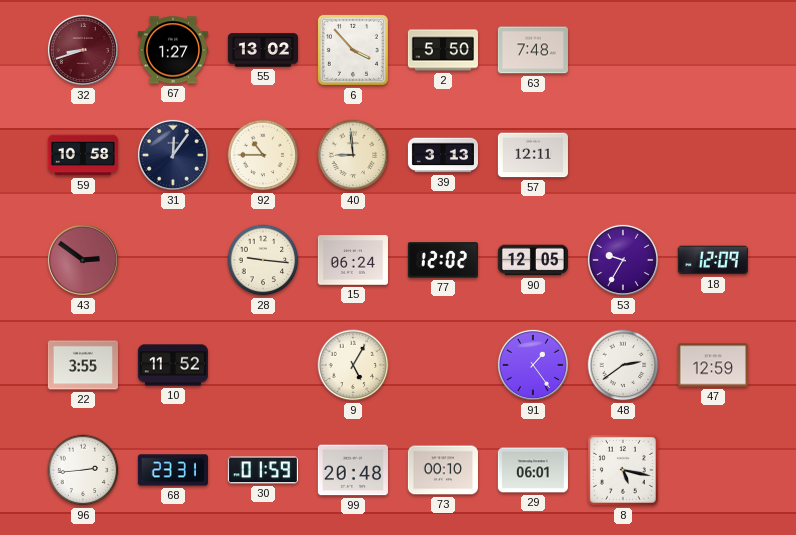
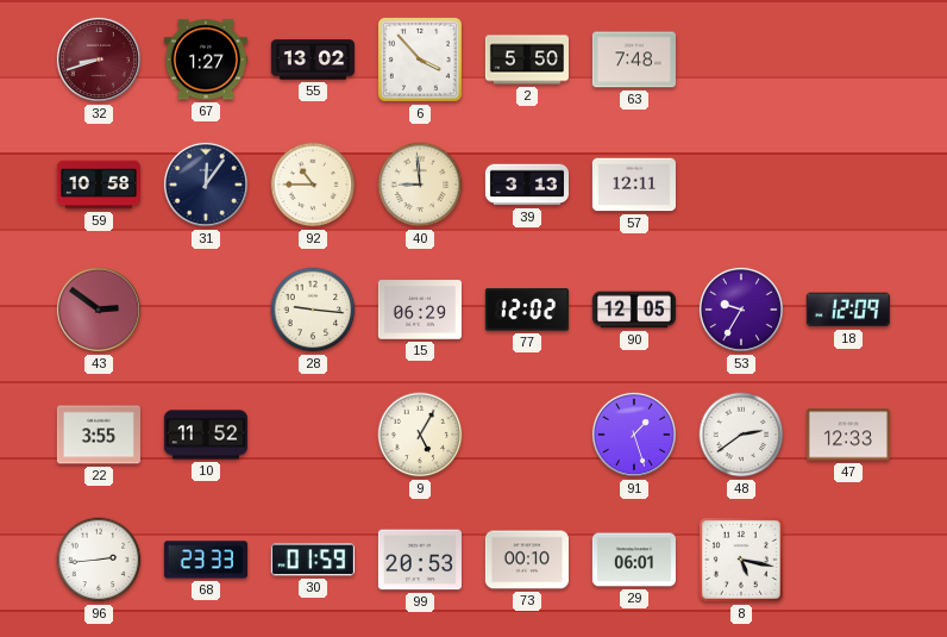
15: 06:24 -> 06:29 (420, 310)
91: 1:24 -> 1:27 (634, 435)
47: 12:59 -> 12:33 (848, 435)
68: 23:31 -> 23:33 (206, 560)
99: 20:48 -> 20:53 (420, 560)
